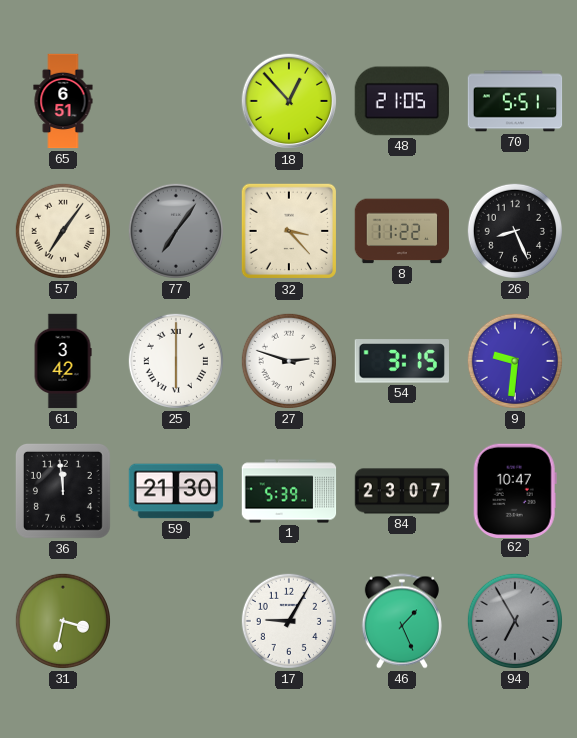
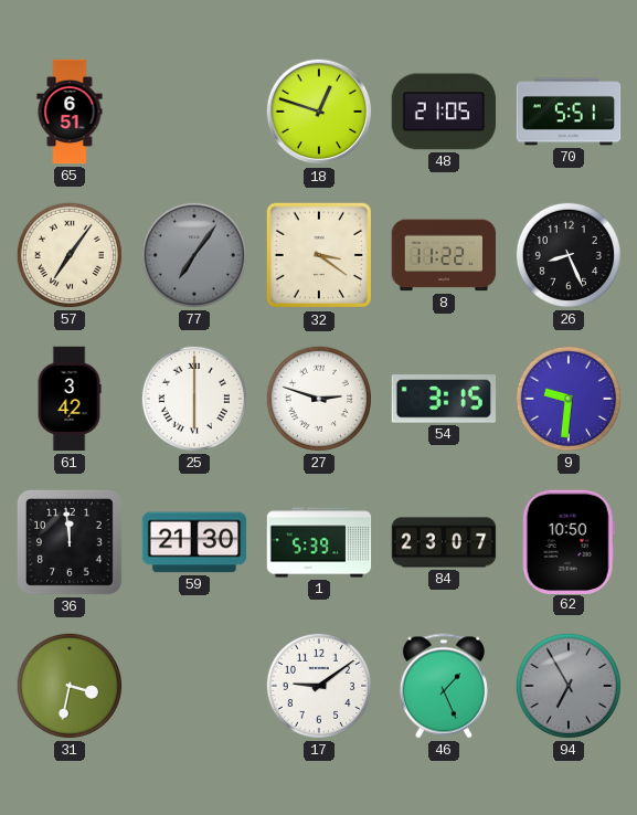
18: 12:53 -> 12:48 (319, 112)
32: 3:23 -> 3:21 (319, 255)
62: 10:47 -> 10:50 (569, 541)
17: 9:05 -> 9:09 (319, 686)
